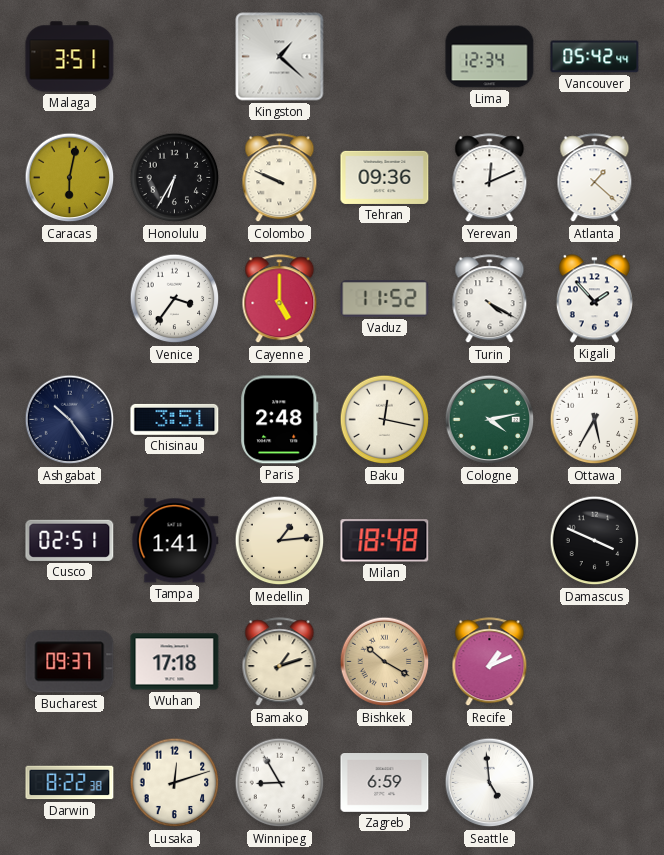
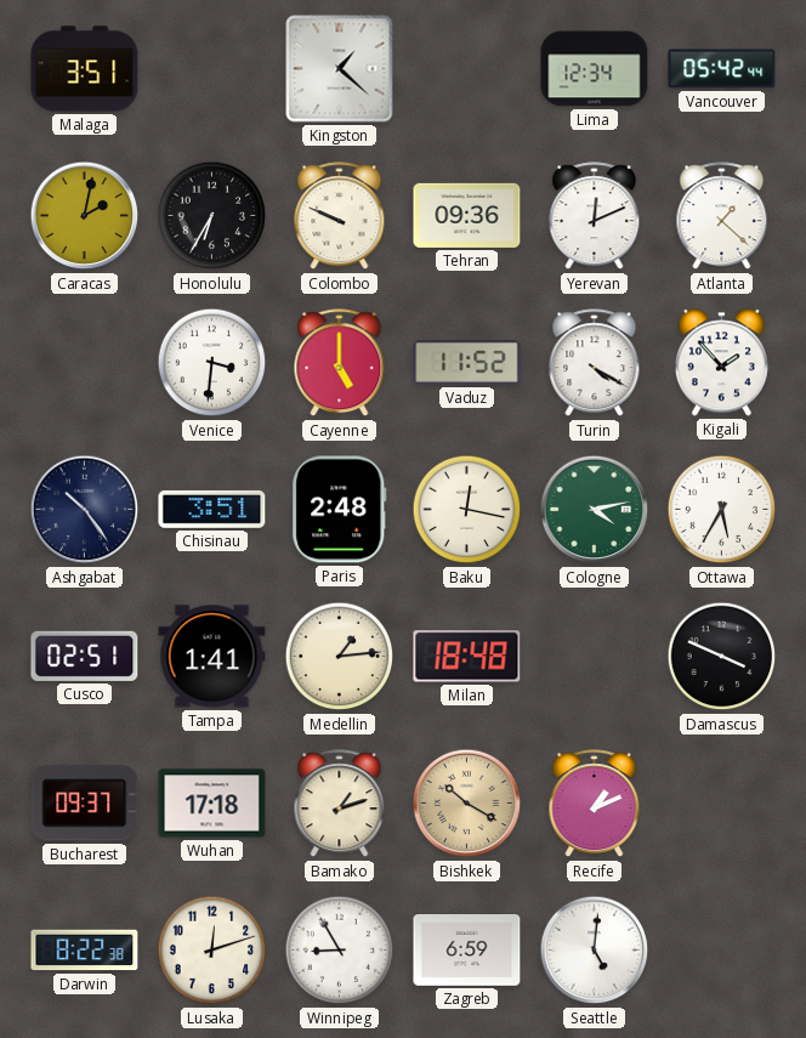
Caracas: 6:02 -> 2:02 (85, 216)
Venice: 3:36 -> 3:31 (212, 363)
Seattle: 4:59 -> 5:01 (595, 951)
